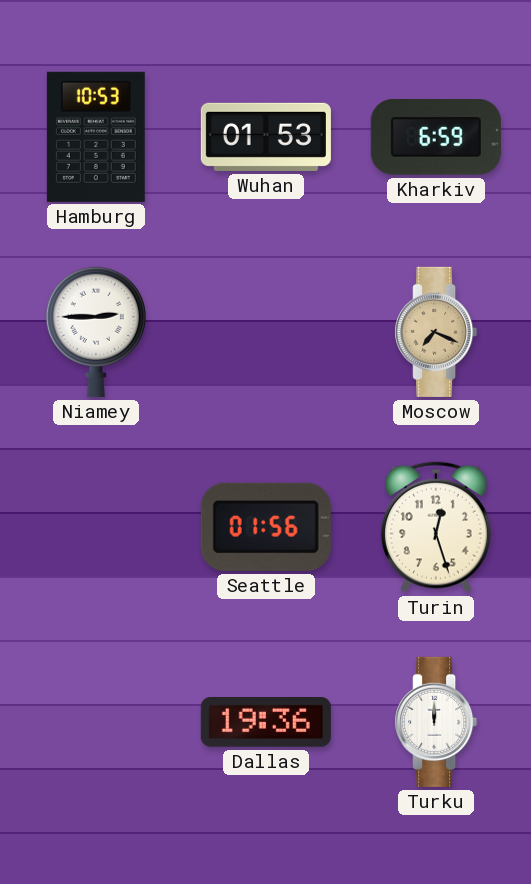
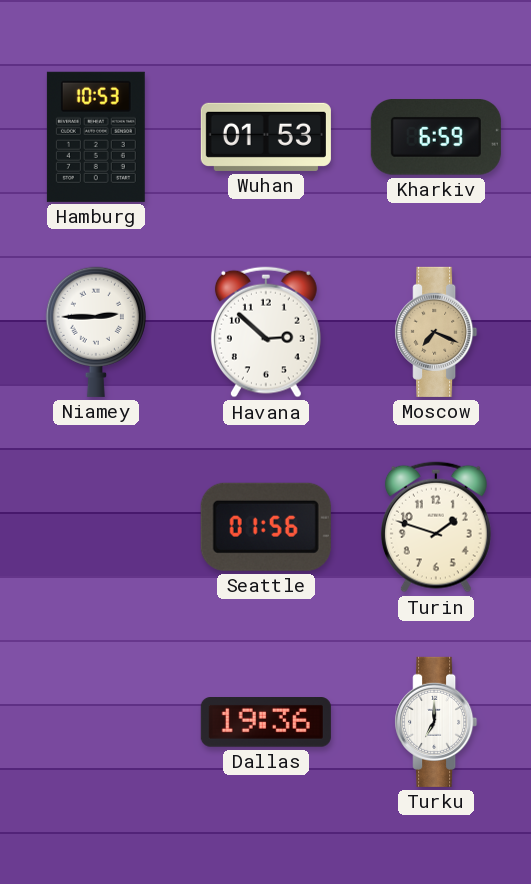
Havana: none -> 2:52 (266, 332)
Turin: 12:27 -> 1:48 (436, 527)
Turku: 12:00 -> 7:00 (436, 722)
